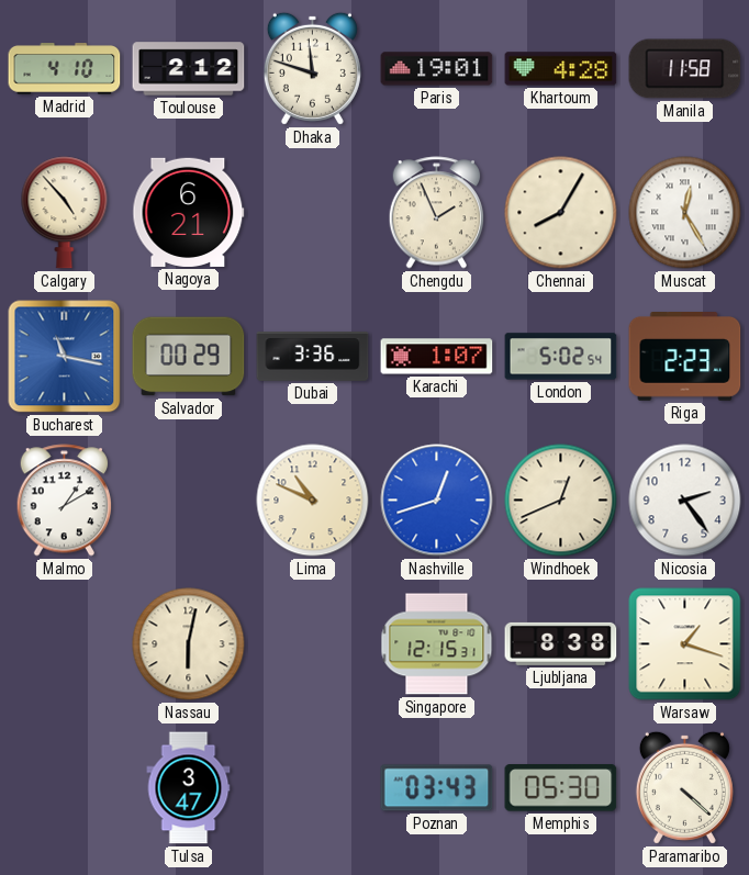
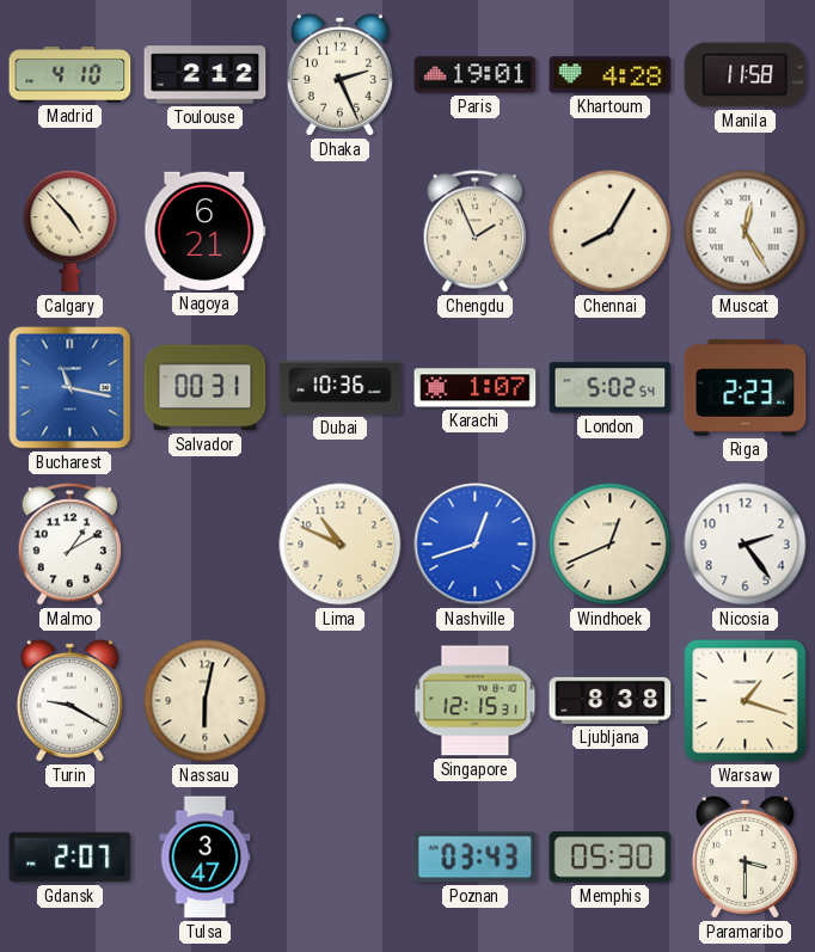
Dhaka: 11:48 -> 2:26 (339, 74)
Salvador: 00:29 -> 00:31 (206, 388)
Dubai: 3:36 -> 10:36 (341, 388)
Turin: none -> 9:20 (69, 700)
Gdansk: none -> 2:07 (71, 858)
Paramaribo: 4:22 -> 3:30 (744, 856)
